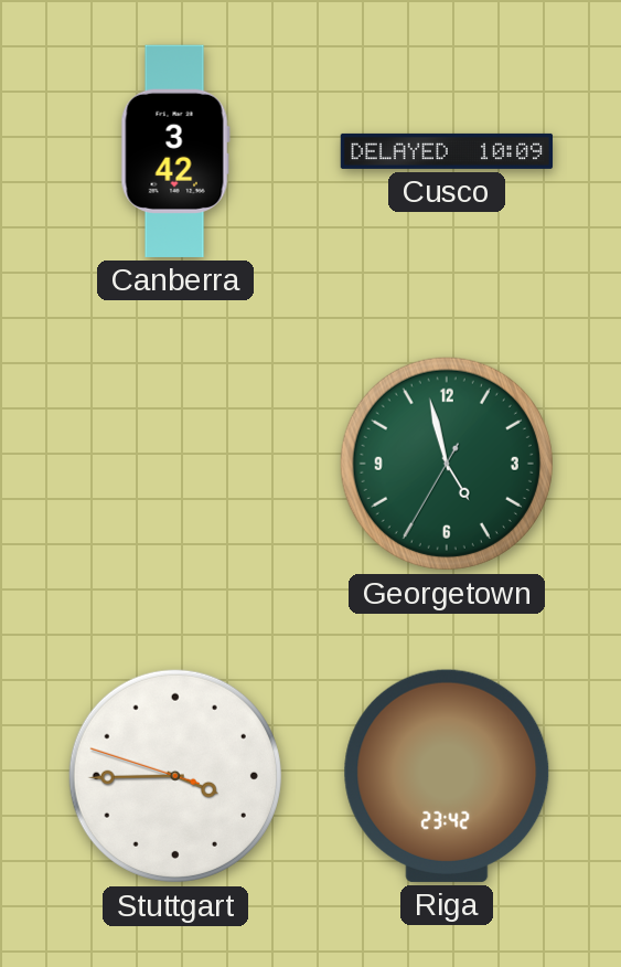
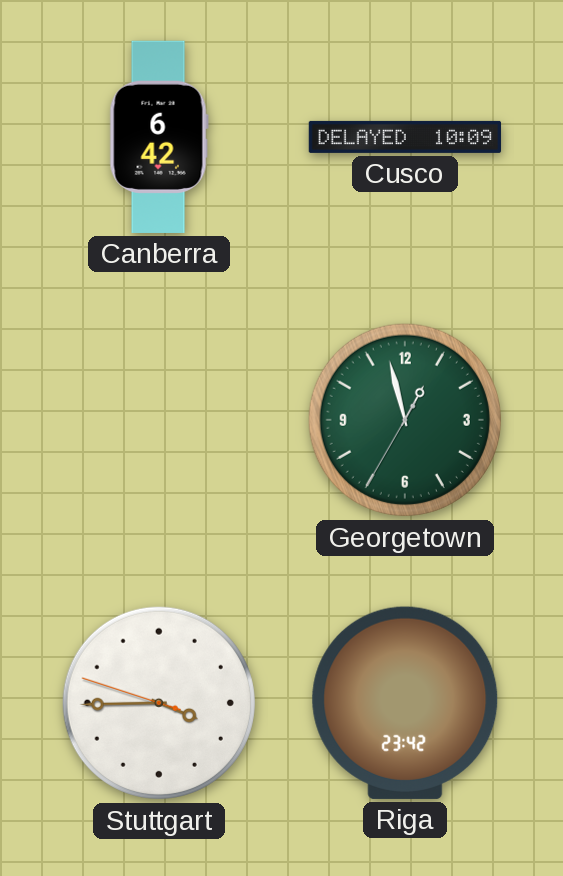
Canberra: 3:42 -> 6:42 (159, 137)
Georgetown: 4:57 -> 12:57 (405, 420)
